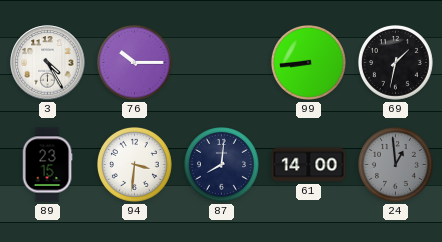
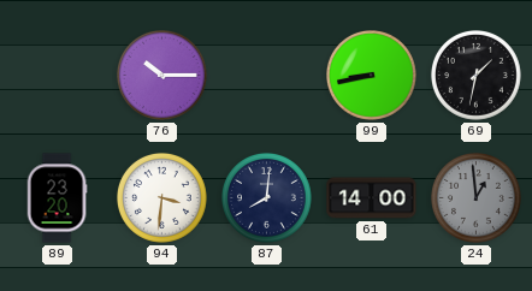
3: 4:25 -> none (48, 63)
99: 8:44 -> 8:43 (372, 76)
89: 23:15 -> 23:20 (57, 198)
